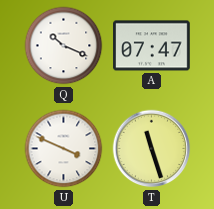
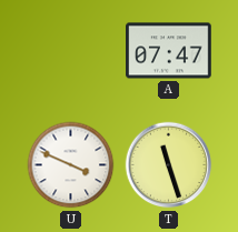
Q: 10:19 -> none (64, 46)
